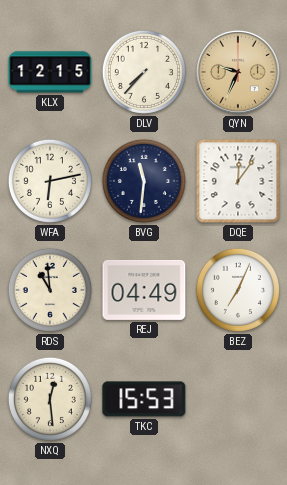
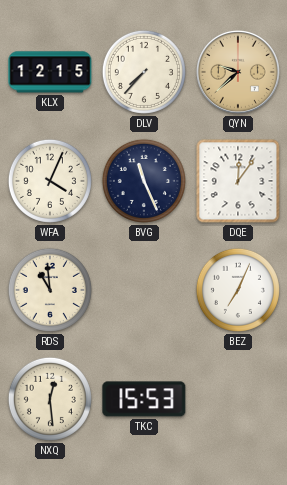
QYN: 9:34 -> 9:38 (238, 72)
WFA: 6:13 -> 4:04 (50, 181)
BVG: 11:31 -> 11:26 (144, 181)
REJ: 04:49 -> none (144, 290)
